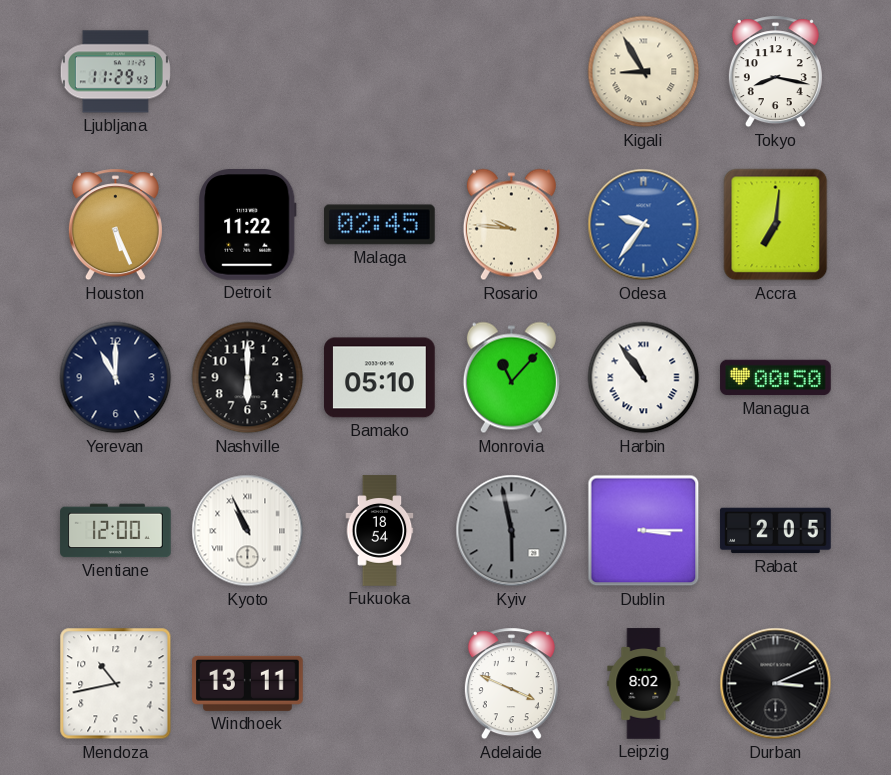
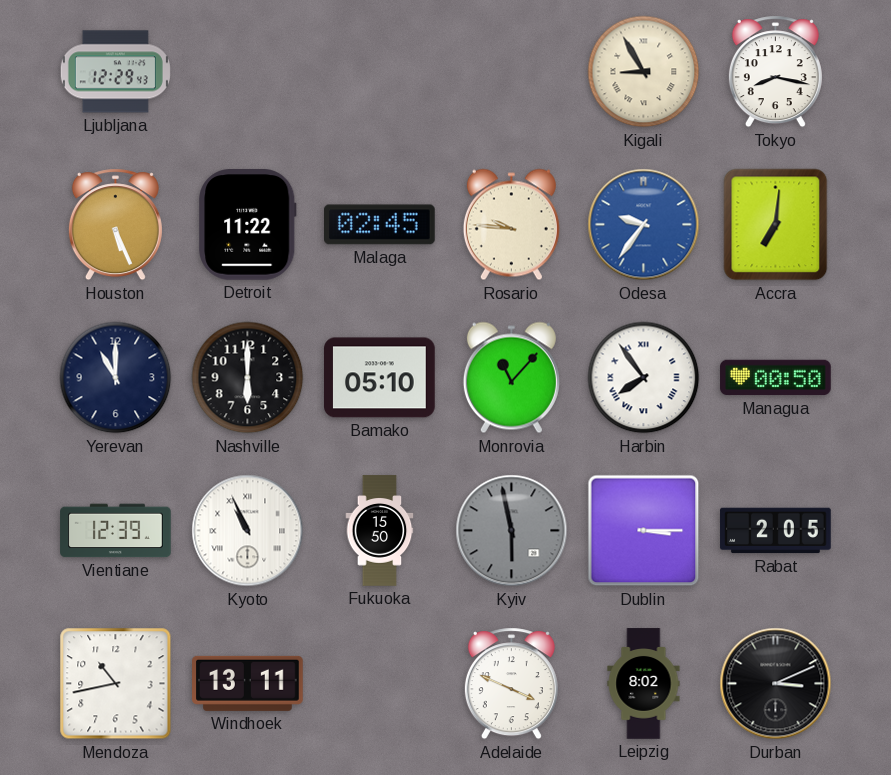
Ljubljana: 11:29 -> 12:29 (115, 72)
Harbin: 10:54 -> 7:54 (644, 378)
Vientiane: 12:00 -> 12:39 (116, 531)
Fukuoka: 18:54 -> 15:50 (380, 531)
